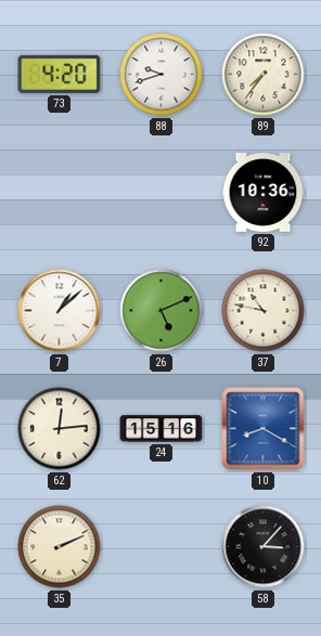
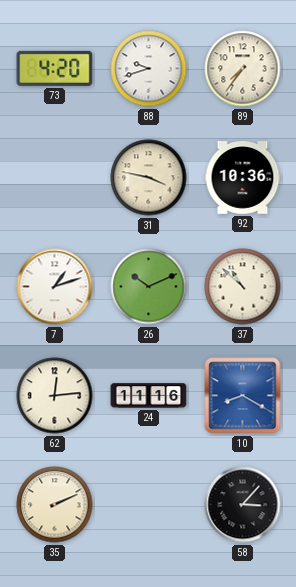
31: none -> 3:47 (149, 178)
7: 1:08 -> 1:12 (55, 287)
26: 5:11 -> 10:11 (149, 287)
37: 10:47 -> 10:52 (243, 287)
24: 15:16 -> 11:16 (149, 396)
